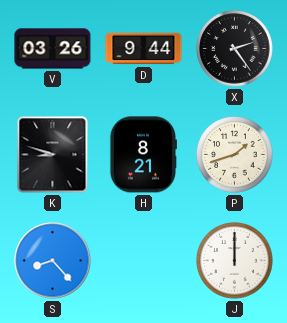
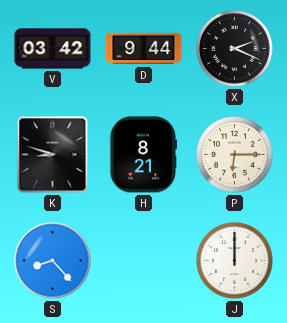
V: 03:26 -> 03:42 (53, 49)
X: 2:24 -> 2:19 (235, 49)
P: 1:42 -> 6:15 (235, 155)
